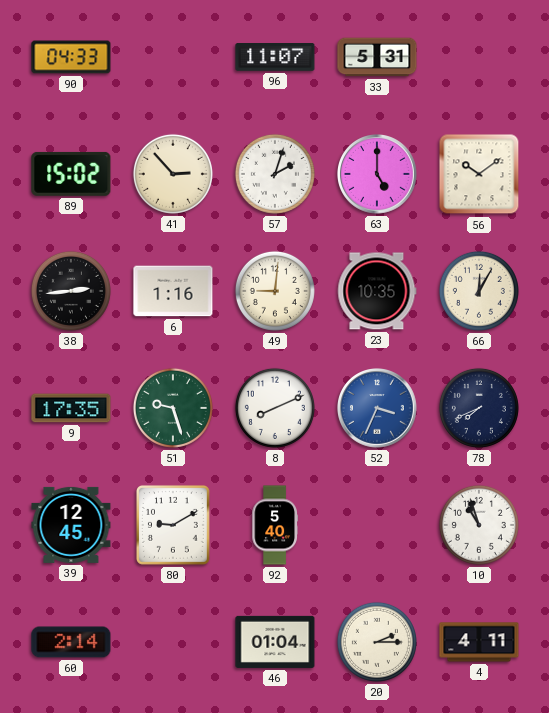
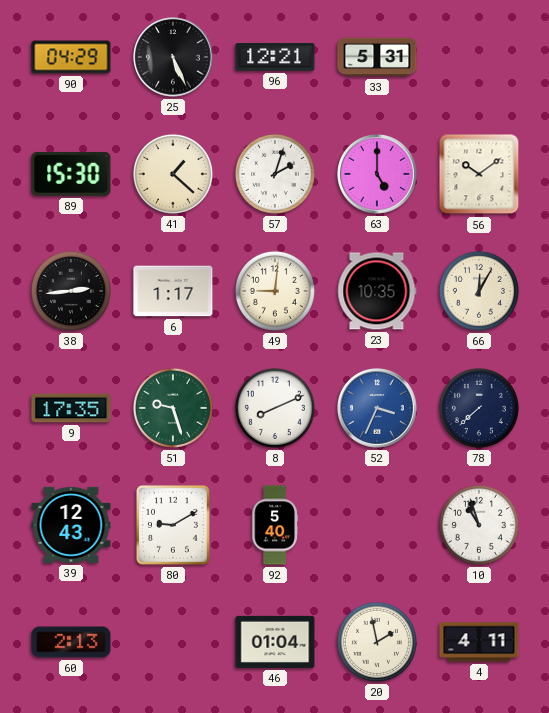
90: 04:33 -> 04:29 (71, 57)
25: none -> 5:26 (174, 58)
96: 11:07 -> 12:21 (275, 58)
89: 15:02 -> 15:30 (71, 174)
41: 2:53 -> 1:22 (173, 174)
6: 1:16 -> 1:17 (173, 291)
78: 7:41 -> 7:38 (479, 408)
39: 12:45 -> 12:43 (71, 525)
60: 2:14 -> 2:13 (71, 642)
20: 2:15 -> 1:58 (377, 642)
